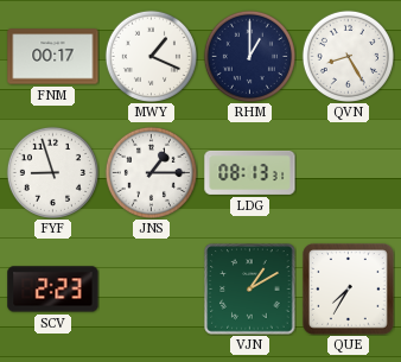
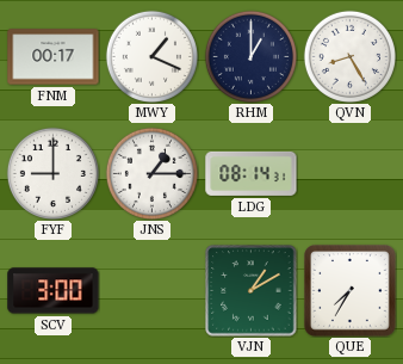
FYF: 8:57 -> 9:00 (52, 173)
LDG: 08:13 -> 08:14 (252, 173)
SCV: 2:23 -> 3:00 (54, 291)
